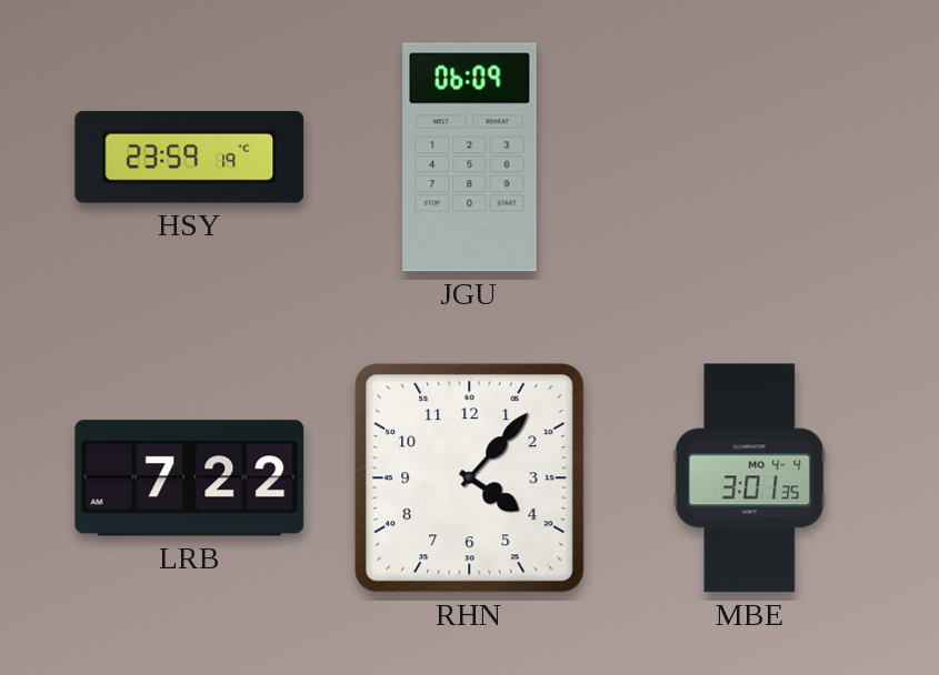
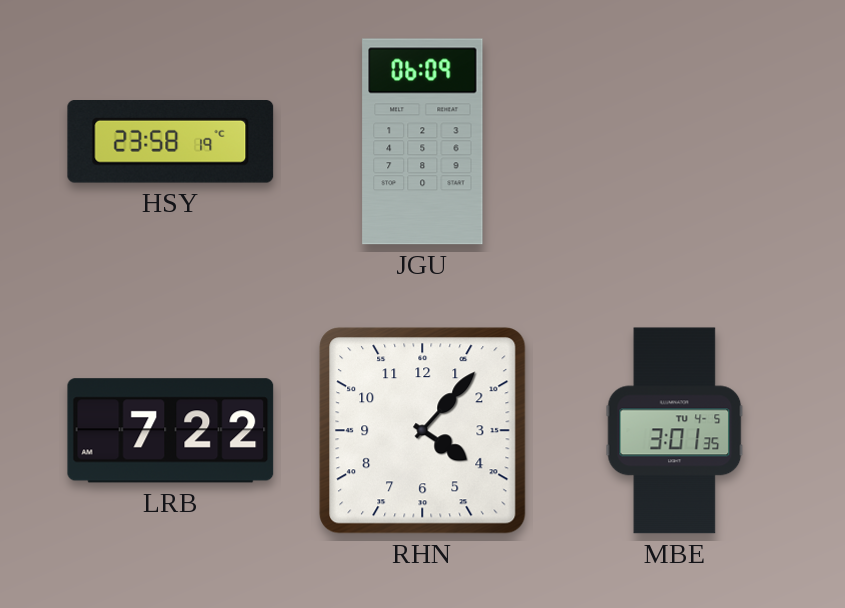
HSY: 23:59 -> 23:58 (171, 142)
MBE date: MO 4-4 -> TU 4-5 (675, 431)
